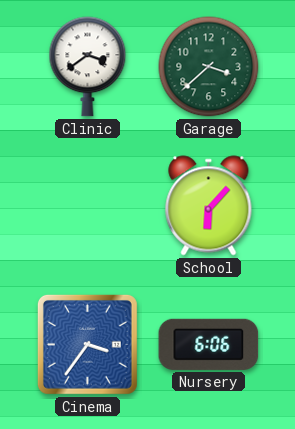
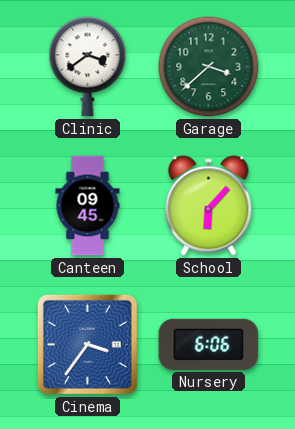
Canteen: none -> 09:45 (88, 206)
